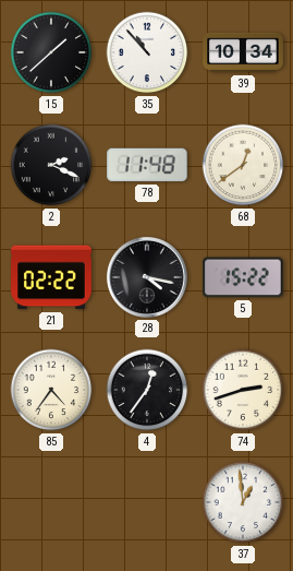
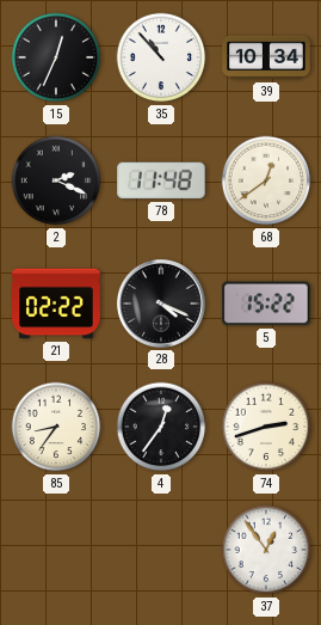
15: 1:38 -> 12:34 (56, 57)
28: 4:17 -> 4:19 (161, 304)
85: 4:36 -> 8:36 (56, 427)
37: 12:59 -> 12:54 (266, 550)
